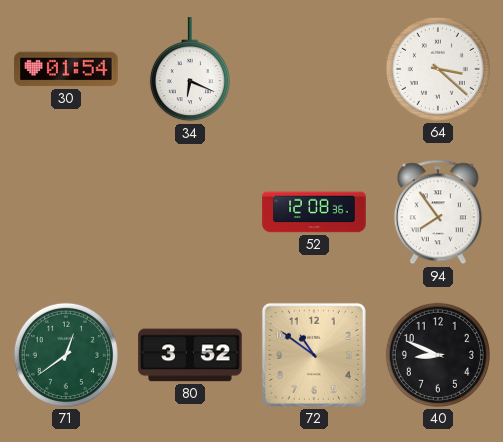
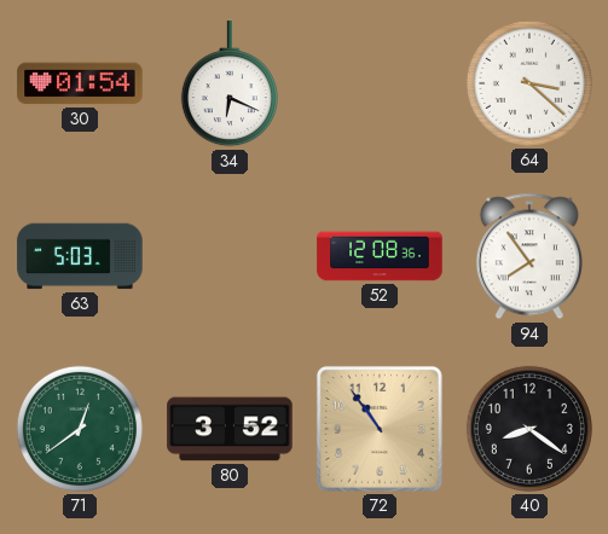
63: none -> 5:03 (80, 256)
72: 10:51 -> 10:54 (380, 429)
40: 8:49 -> 8:21 (529, 429)
